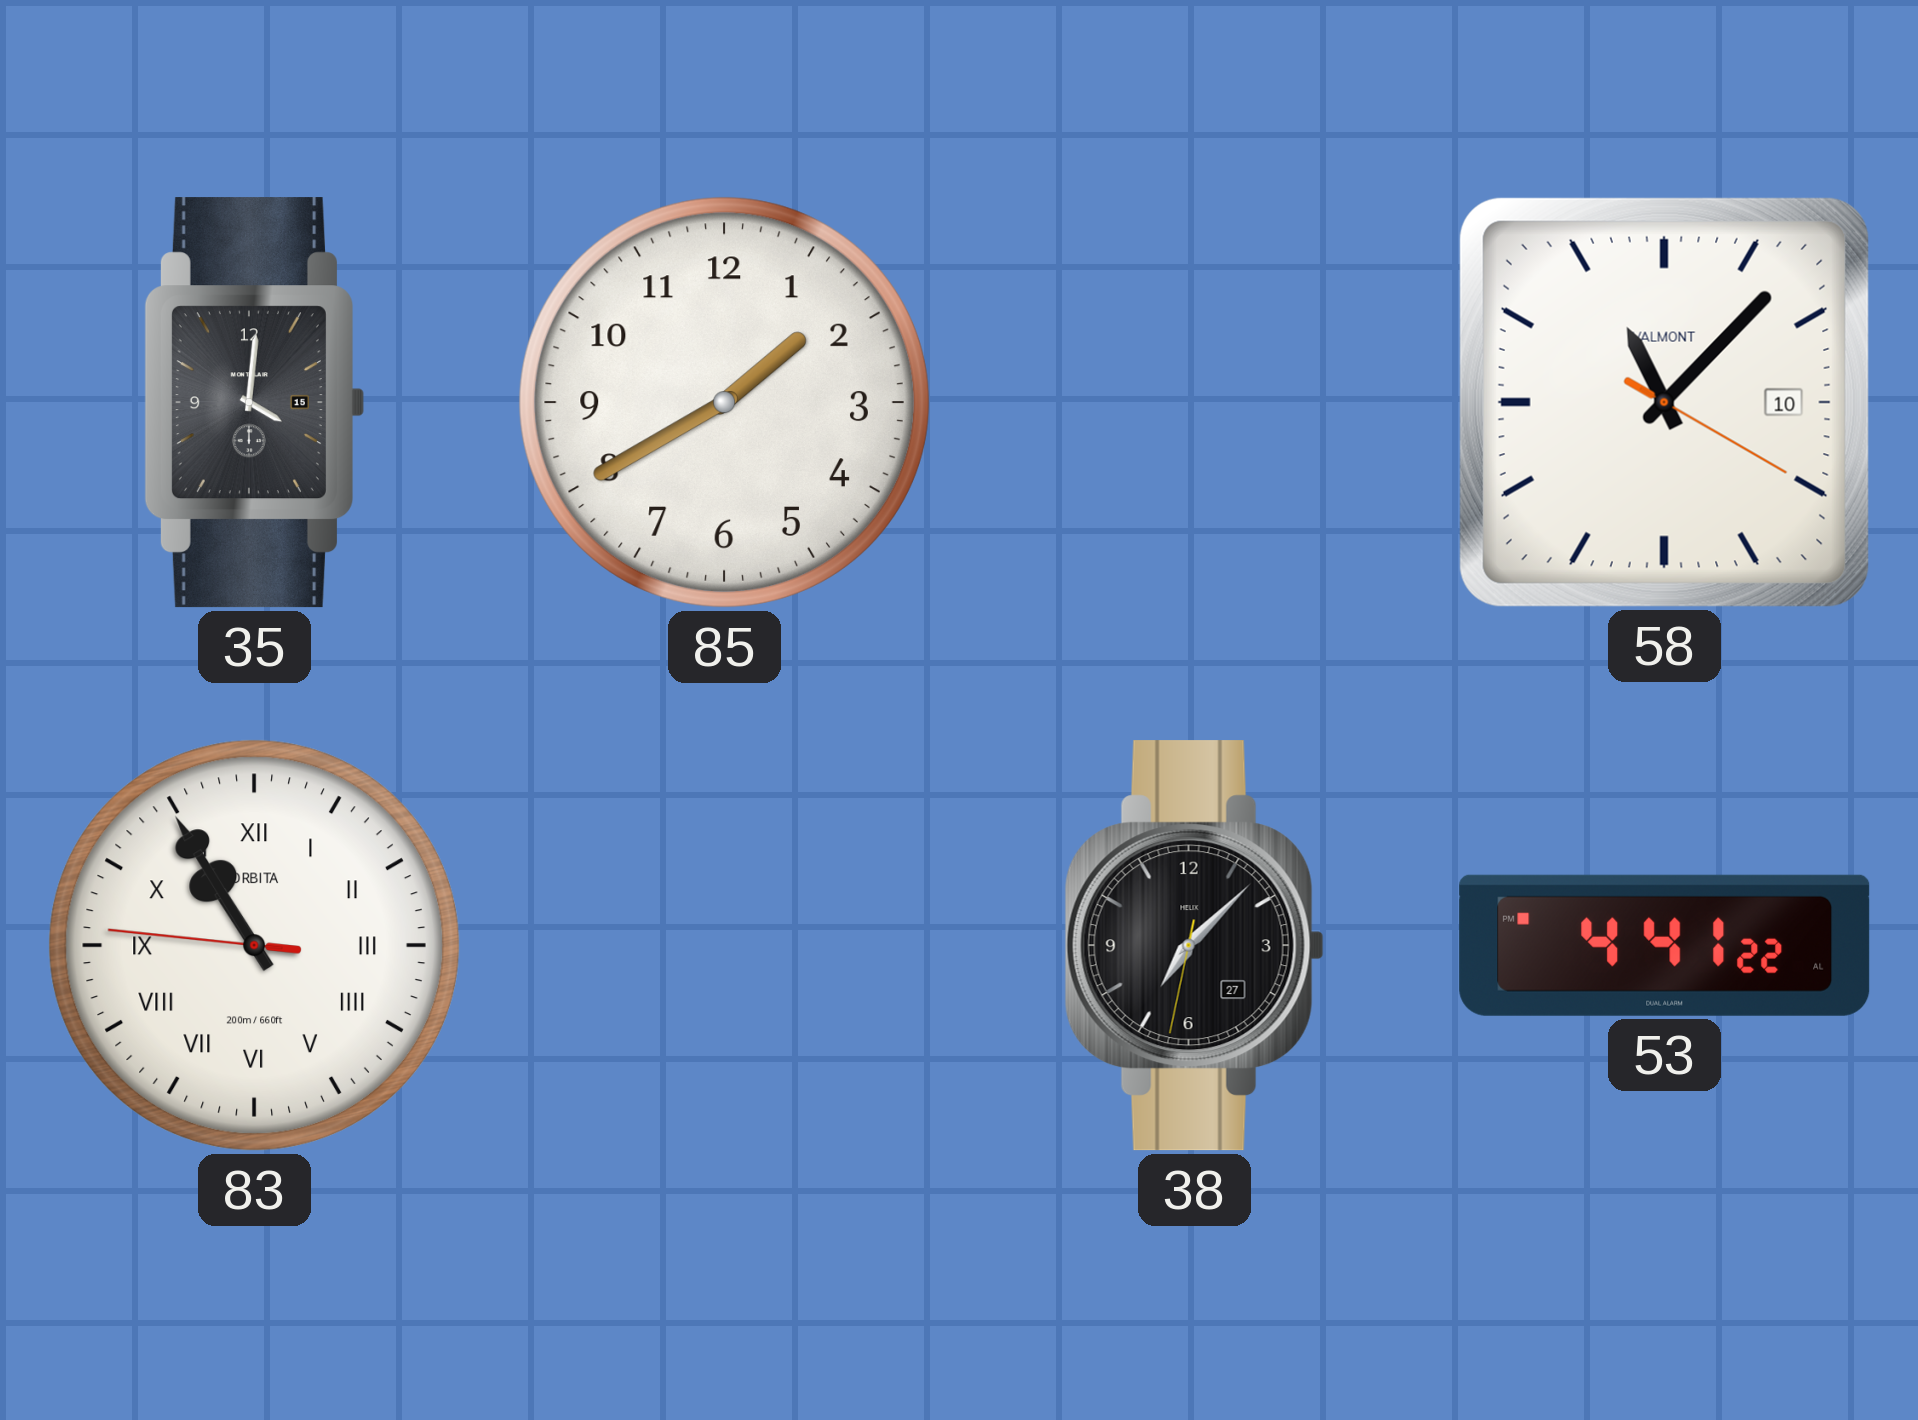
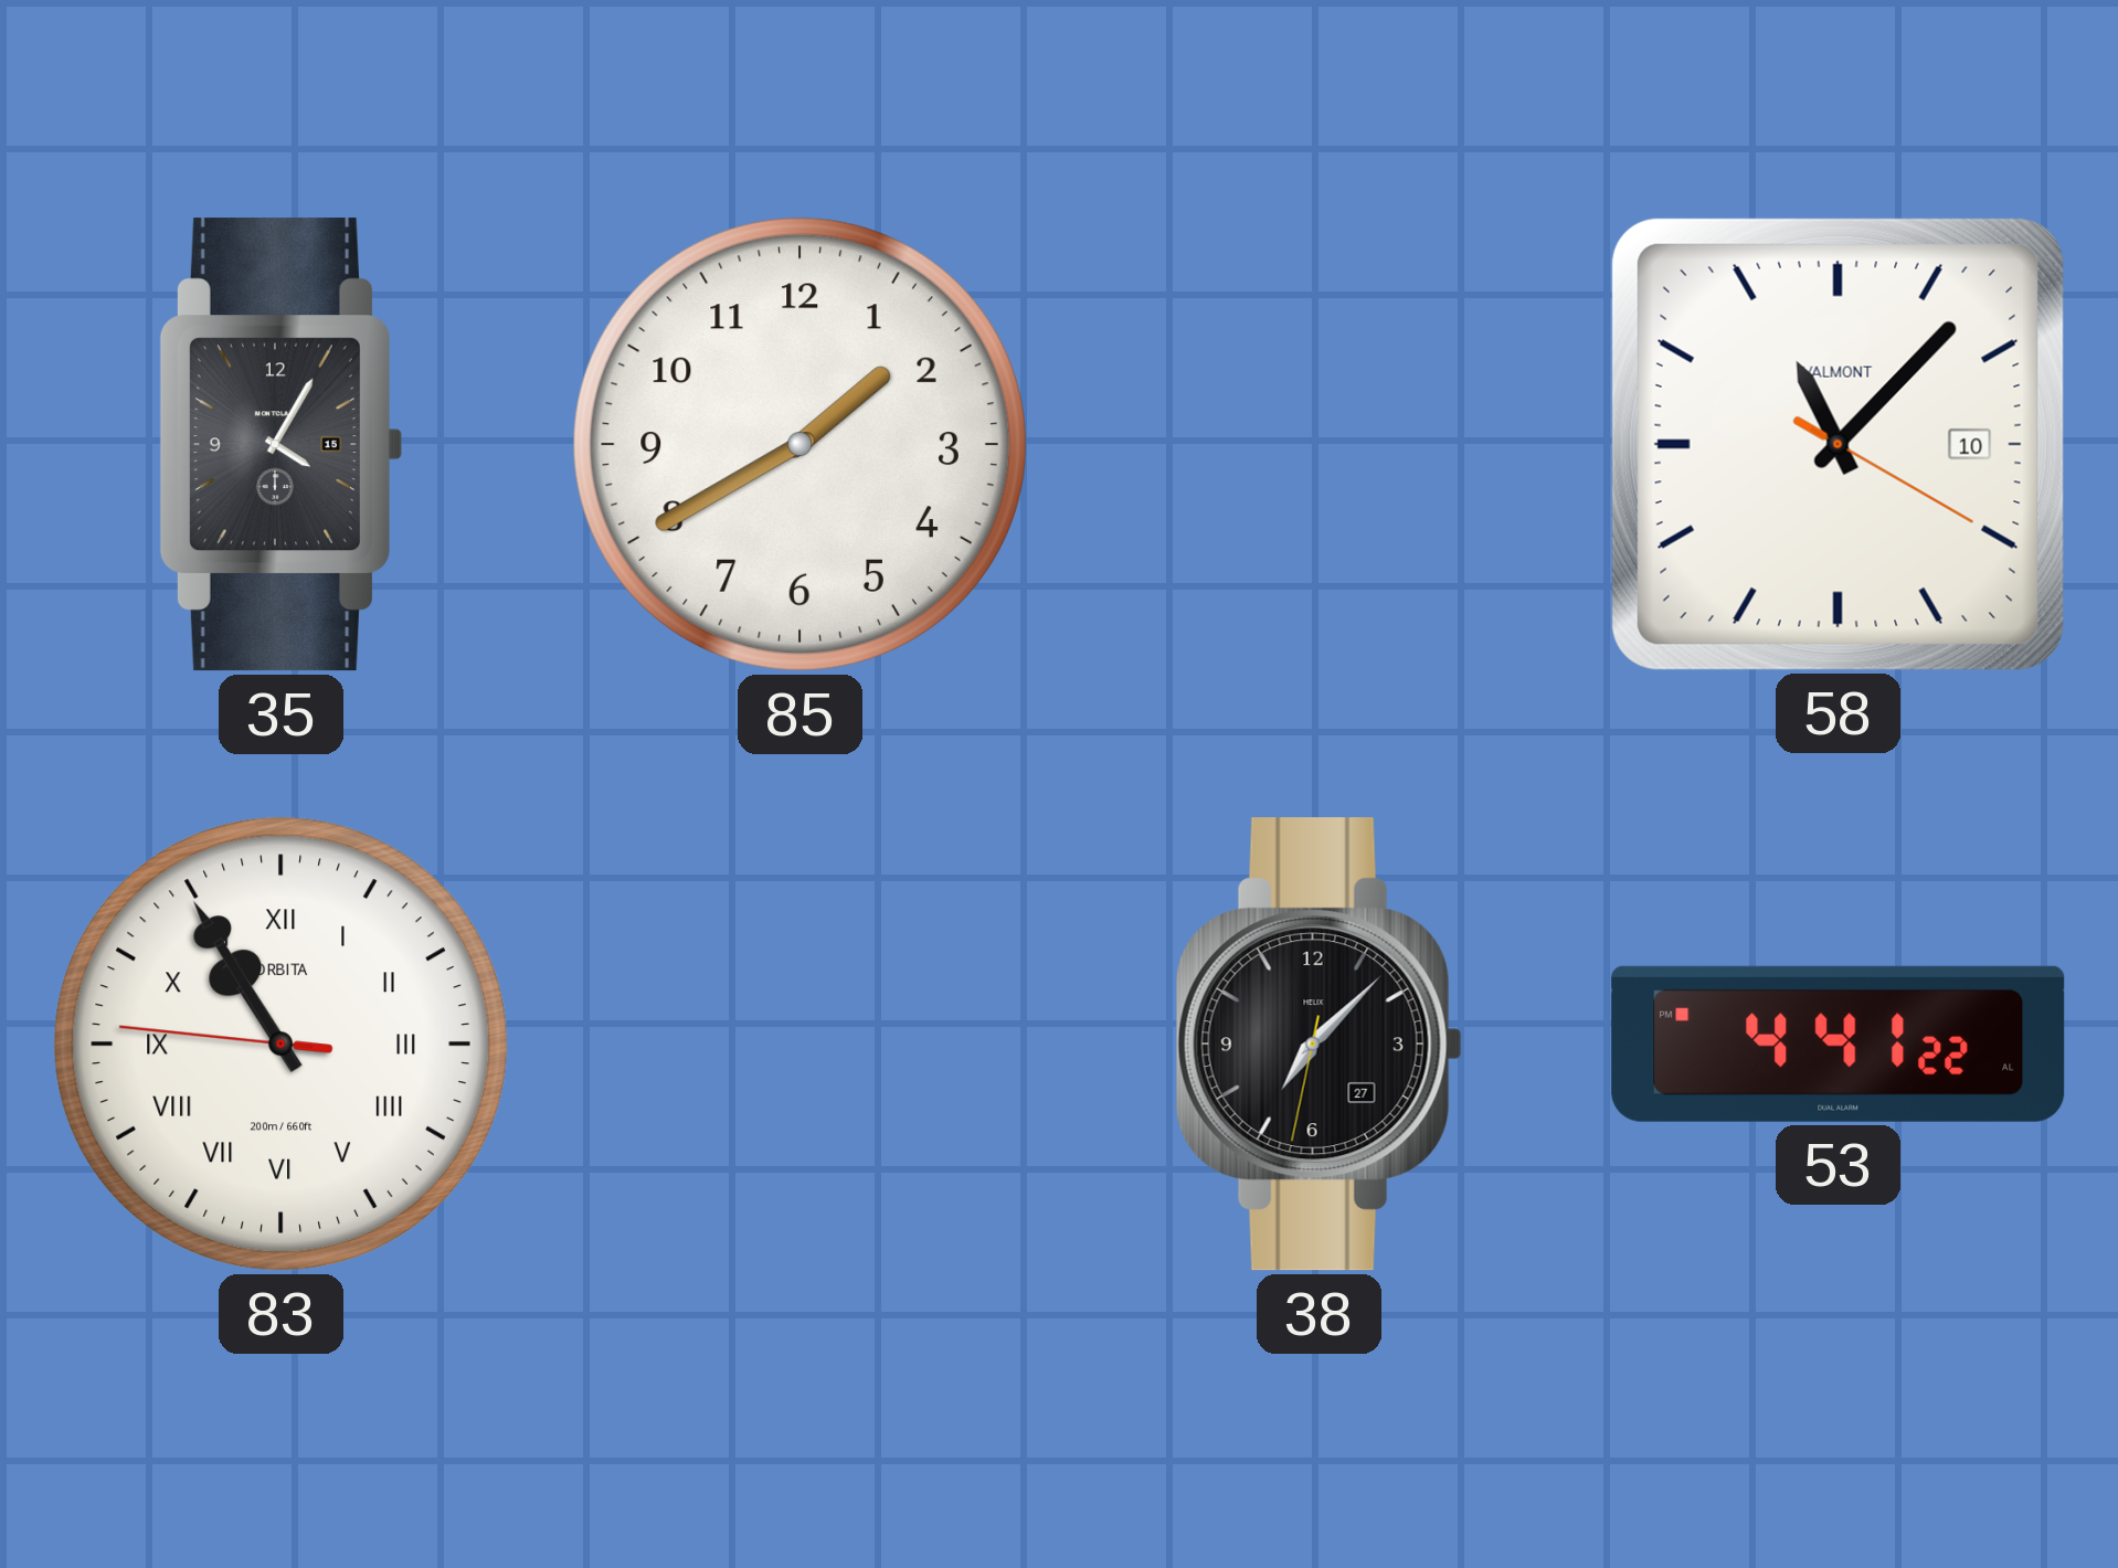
35: 4:01 -> 4:05 (280, 445)
